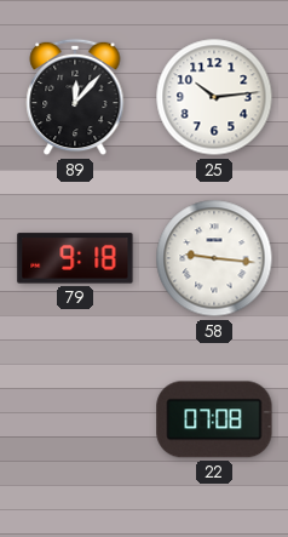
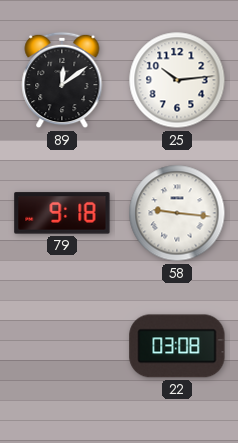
89: 12:07 -> 12:09 (62, 80)
22: 07:08 -> 03:08 (177, 346)
